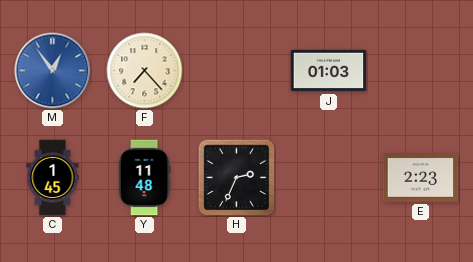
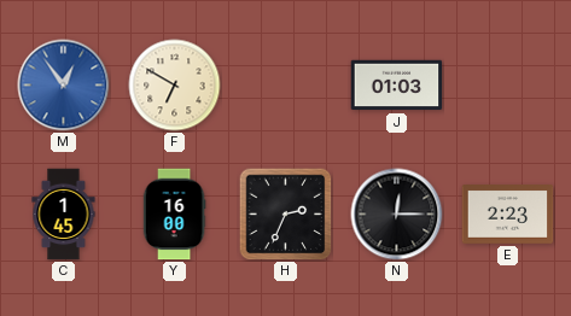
F: 7:23 -> 6:50 (175, 86)
Y: 11:48 -> 16:00 (174, 215)
N: none -> 12:15 (397, 215)
